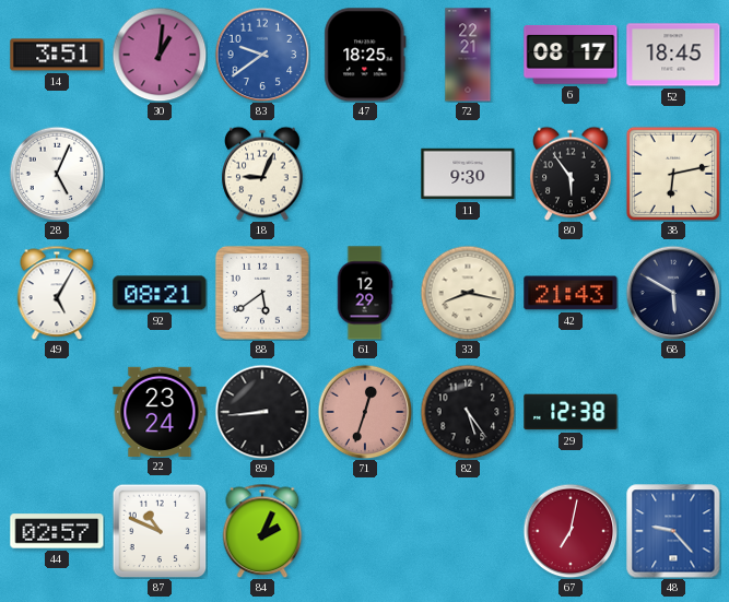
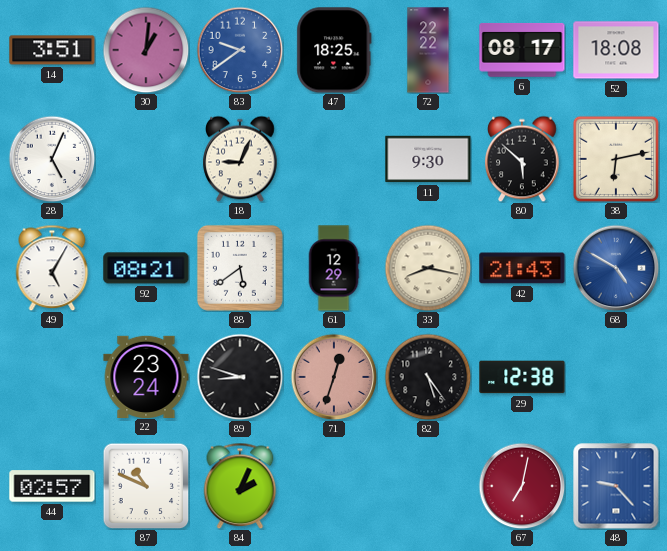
72: 22:21 -> 22:22 (428, 50)
52: 18:45 -> 18:08 (616, 50)
80: 5:54 -> 5:52 (522, 159)
68: 5:50 -> 4:50 (616, 268)
68 dial: navy -> blue (616, 268)
89: 8:44 -> 8:48 (240, 377)
